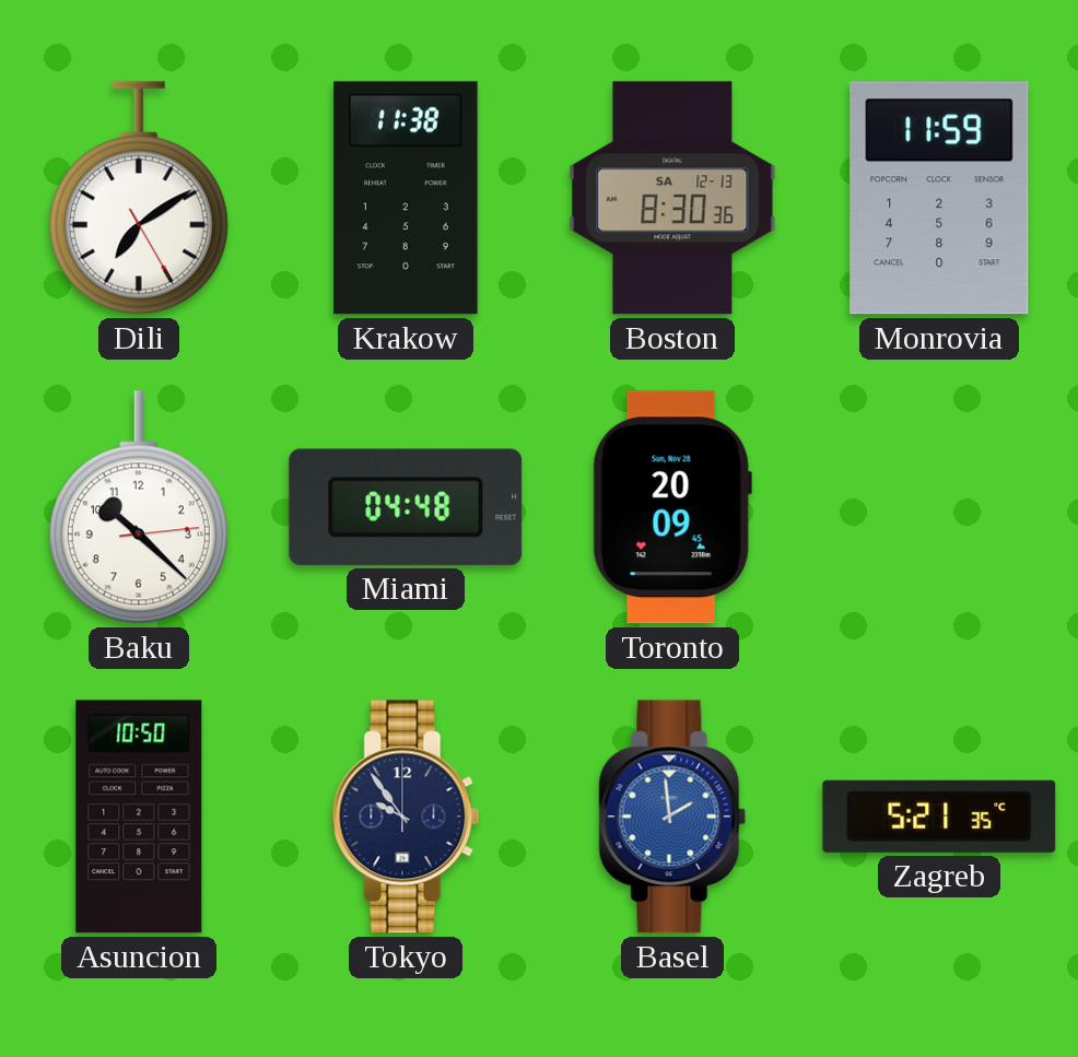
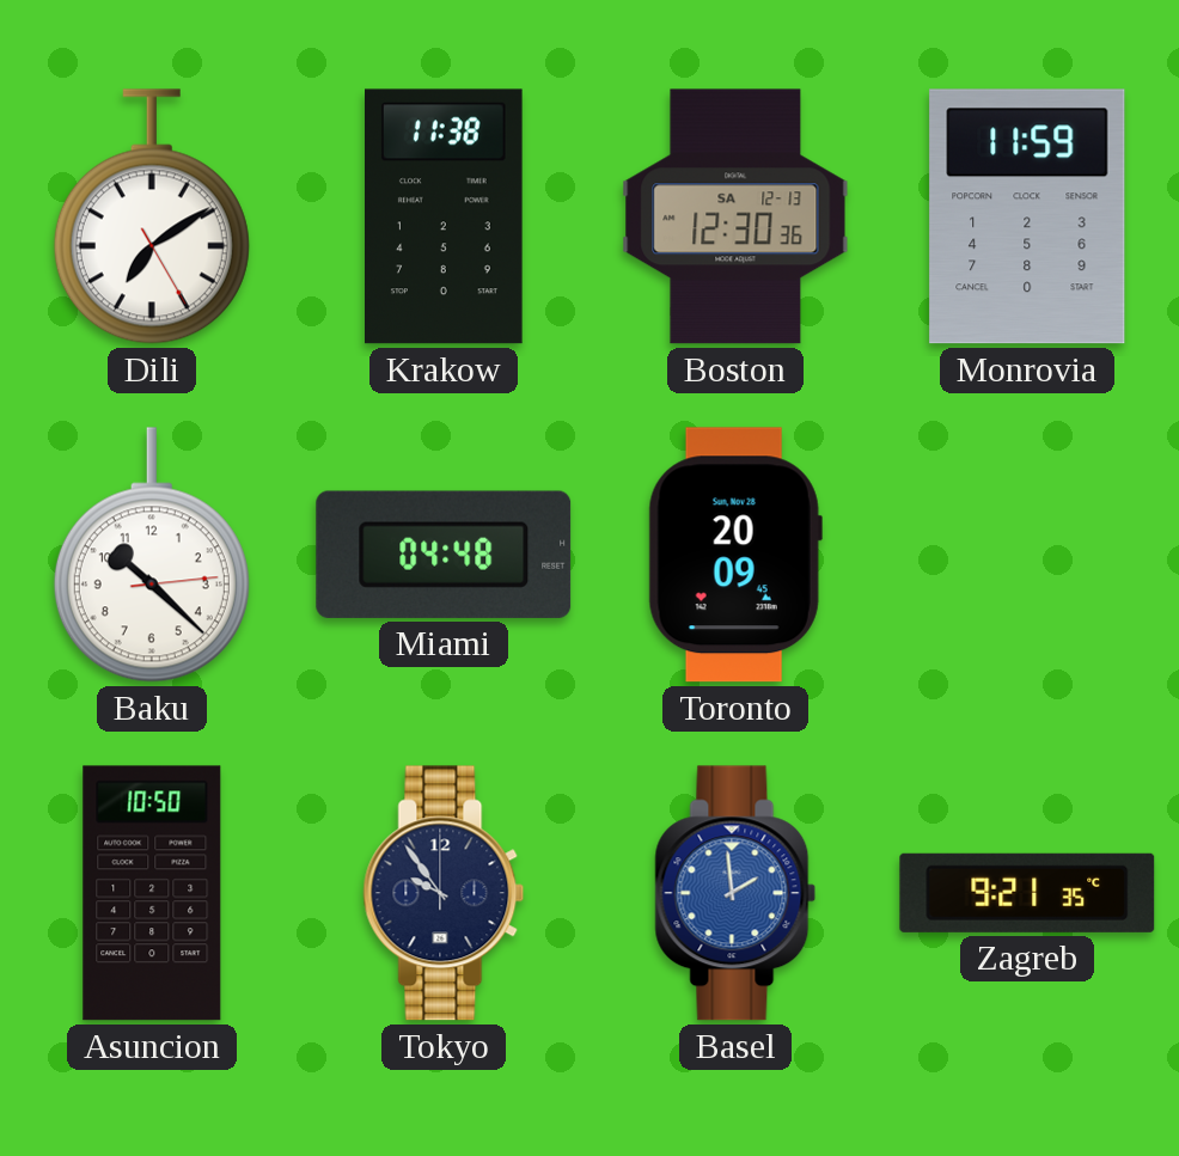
Boston: 8:30 -> 12:30 (735, 216)
Zagreb: 5:21 -> 9:21 (1027, 893)
